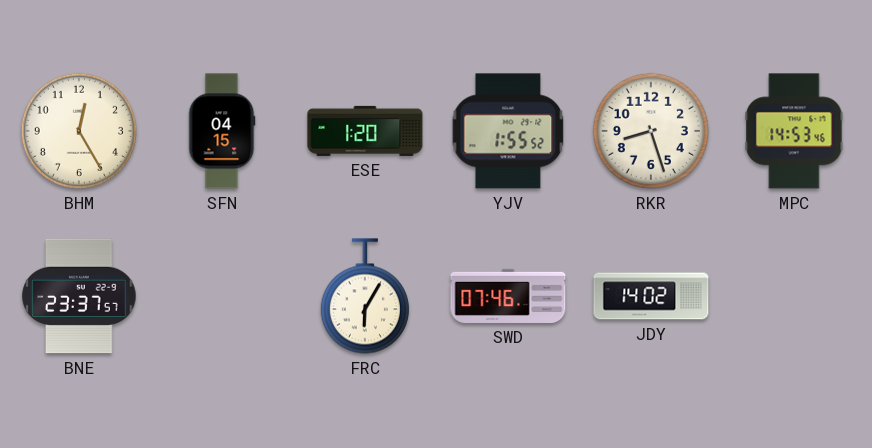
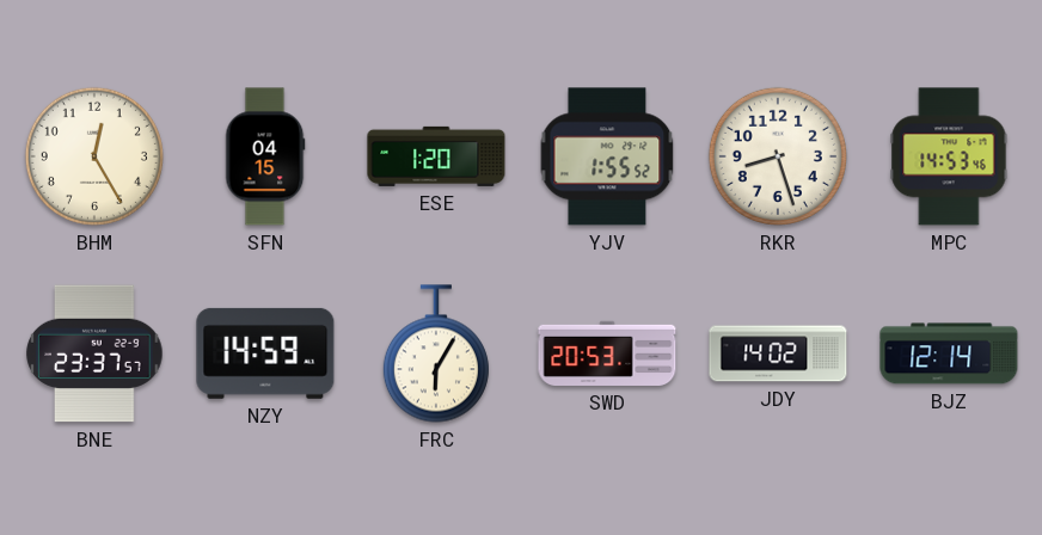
NZY: none -> 14:59 (265, 353)
SWD: 07:46 -> 20:53 (607, 353)
BJZ: none -> 12:14 (949, 353)
